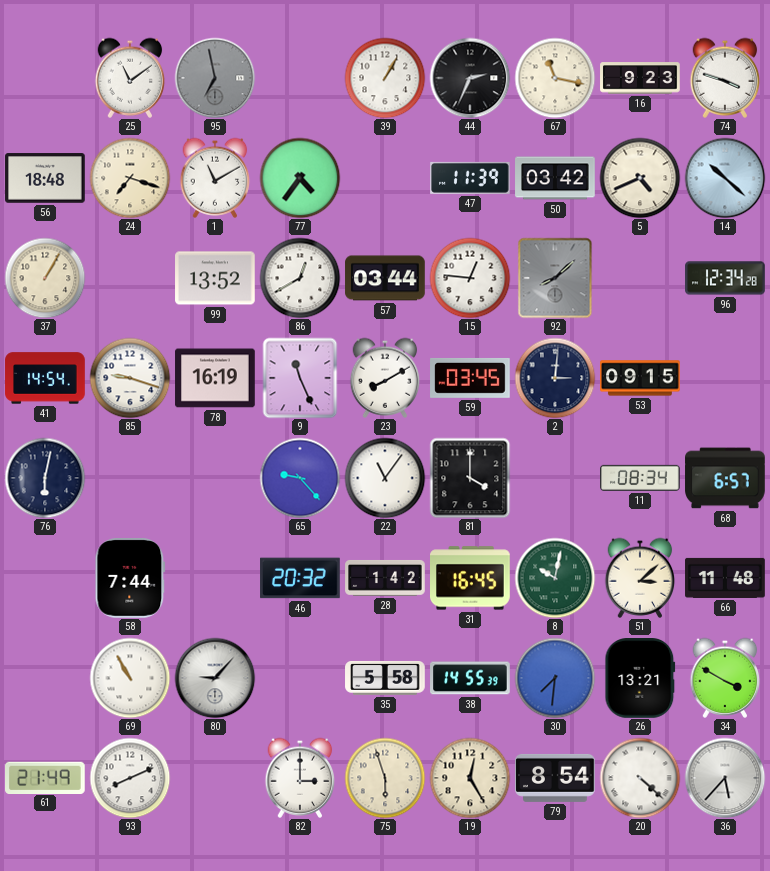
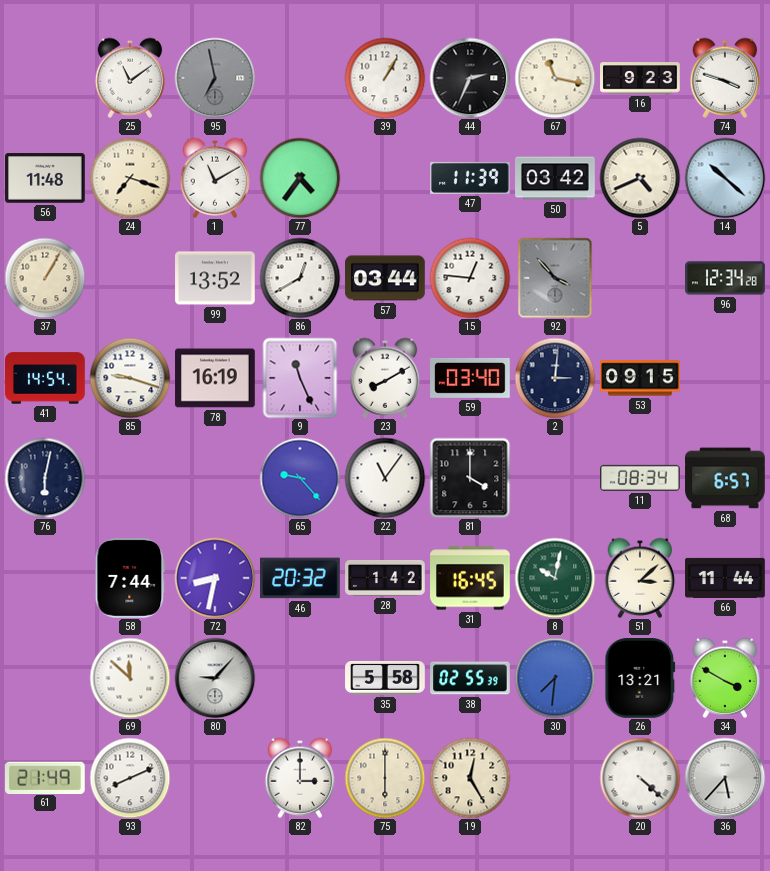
56: 18:48 -> 11:48 (45, 178)
92: 8:08 -> 3:53 (555, 278)
59: 03:45 -> 03:40 (470, 378)
72: none -> 8:32 (215, 578)
66: 11:48 -> 11:44 (725, 578)
69: 10:55 -> 11:52 (130, 678)
38: 14:55 -> 02:55 (470, 678)
75: 5:57 -> 6:00 (385, 778)
79: 8:54 -> none (555, 778)
